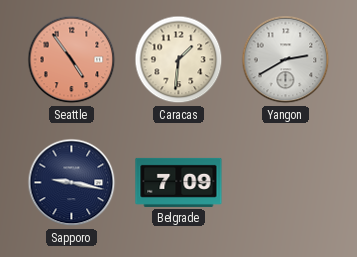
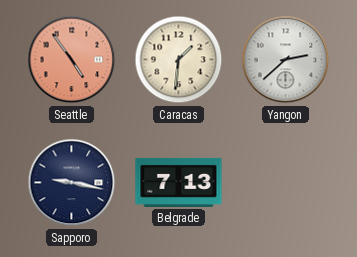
Yangon: 2:40 -> 2:38 (286, 60)
Belgrade: 7:09 -> 7:13 (179, 182)
